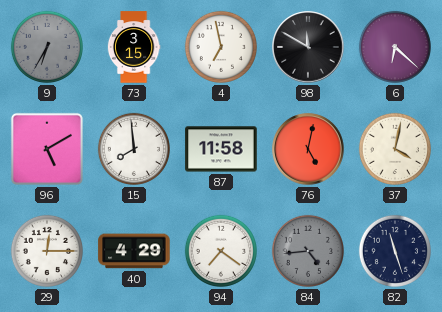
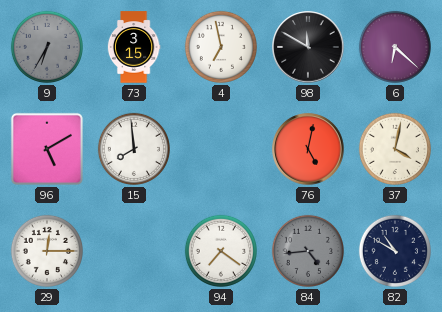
87: 11:58 -> none (221, 149)
40: 4:29 -> none (134, 251)
82: 11:27 -> 10:50 (395, 251)
